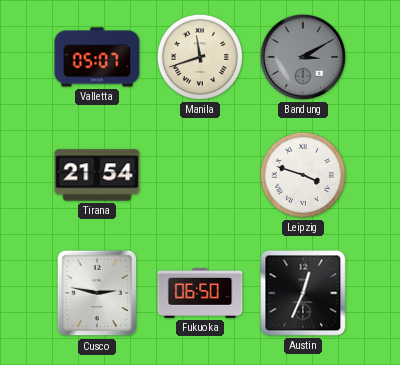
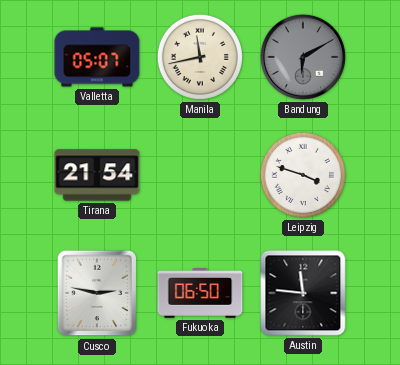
Manila: 11:42 -> 11:43 (200, 57)
Bandung: 3:10 -> 6:10 (303, 57)
Austin: 12:34 -> 11:46 (303, 293)
